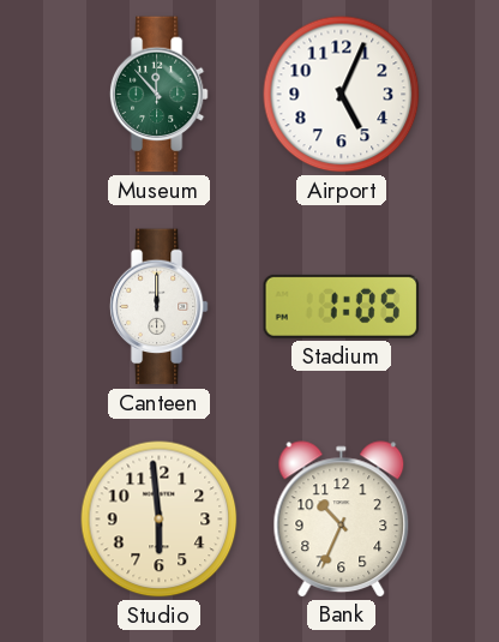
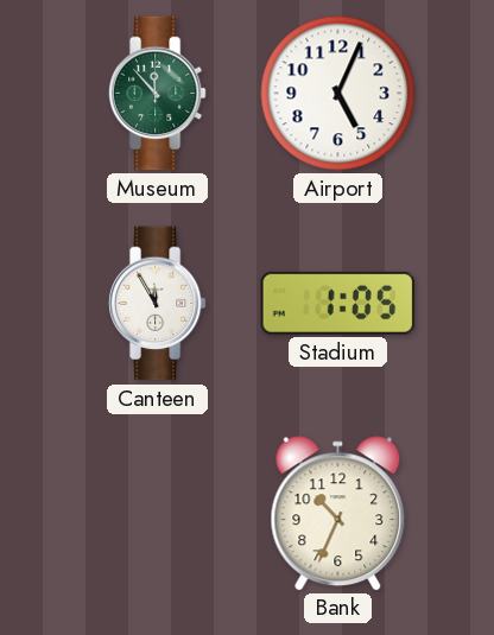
Canteen: 12:00 -> 11:55 (157, 304)
Studio: 5:59 -> none (160, 520)
